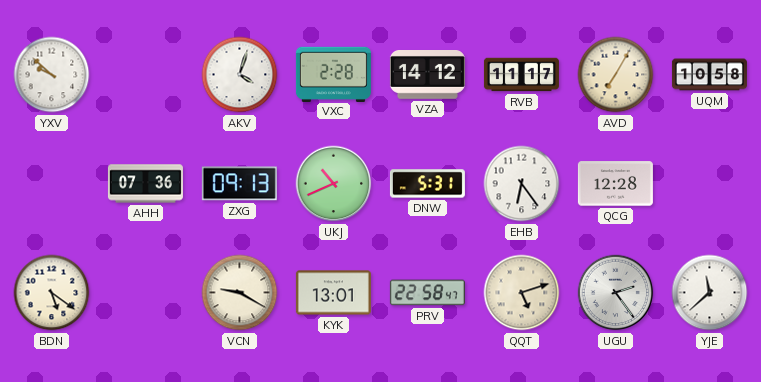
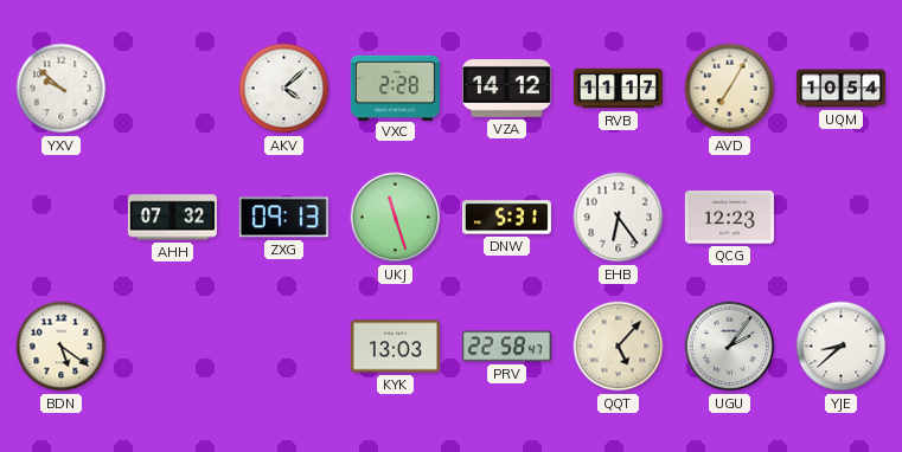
AKV: 4:03 -> 4:08 (284, 89)
UQM: 10:58 -> 10:54 (840, 89)
AHH: 07:36 -> 07:32 (172, 218)
UKJ: 10:41 -> 11:27 (396, 218)
QCG: 12:28 -> 12:23 (729, 218)
VCN: 9:20 -> none (240, 293)
KYK: 13:01 -> 13:03 (395, 347)
QQT: 5:12 -> 5:07 (619, 347)
UGU: 2:24 -> 2:06 (730, 347)
YJE: 11:38 -> 8:38 (842, 347)
